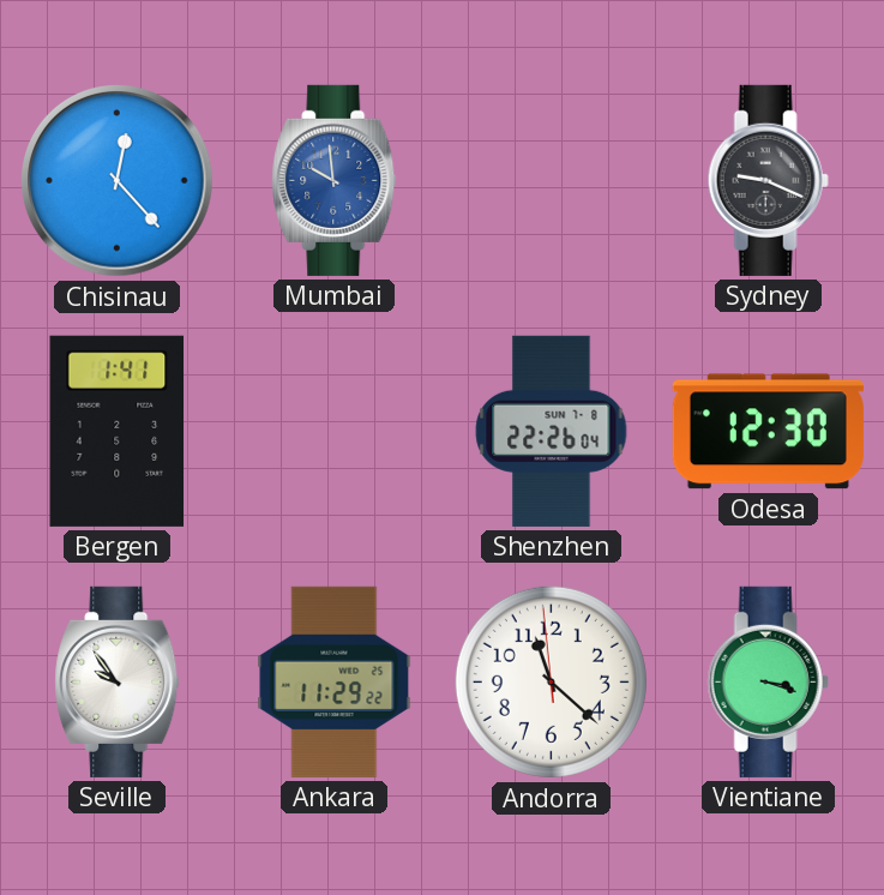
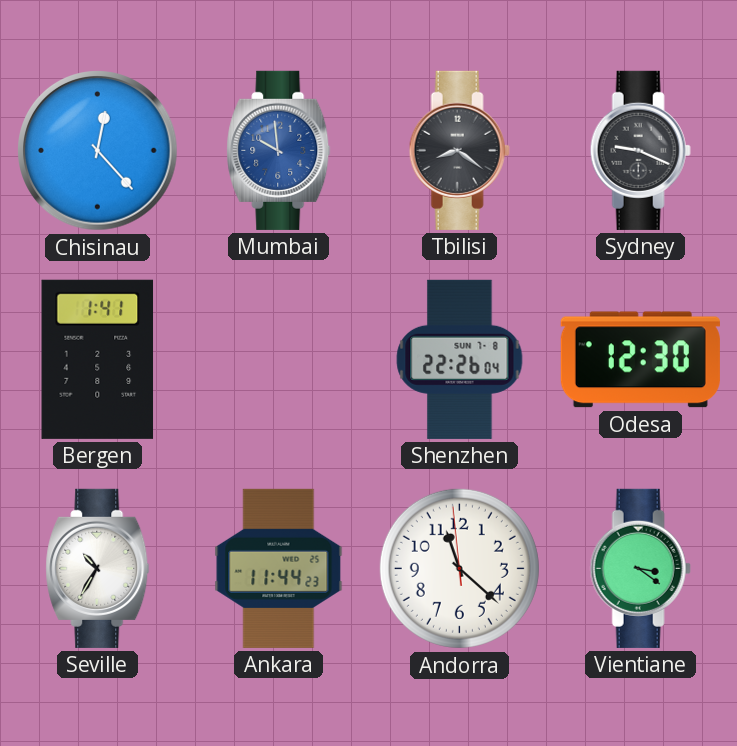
Tbilisi: none -> 8:21 (459, 150)
Seville: 9:54 -> 10:35 (98, 568)
Ankara: 11:29 -> 11:44 (279, 568)
Vientiane: 3:18 -> 3:21 (640, 568)
